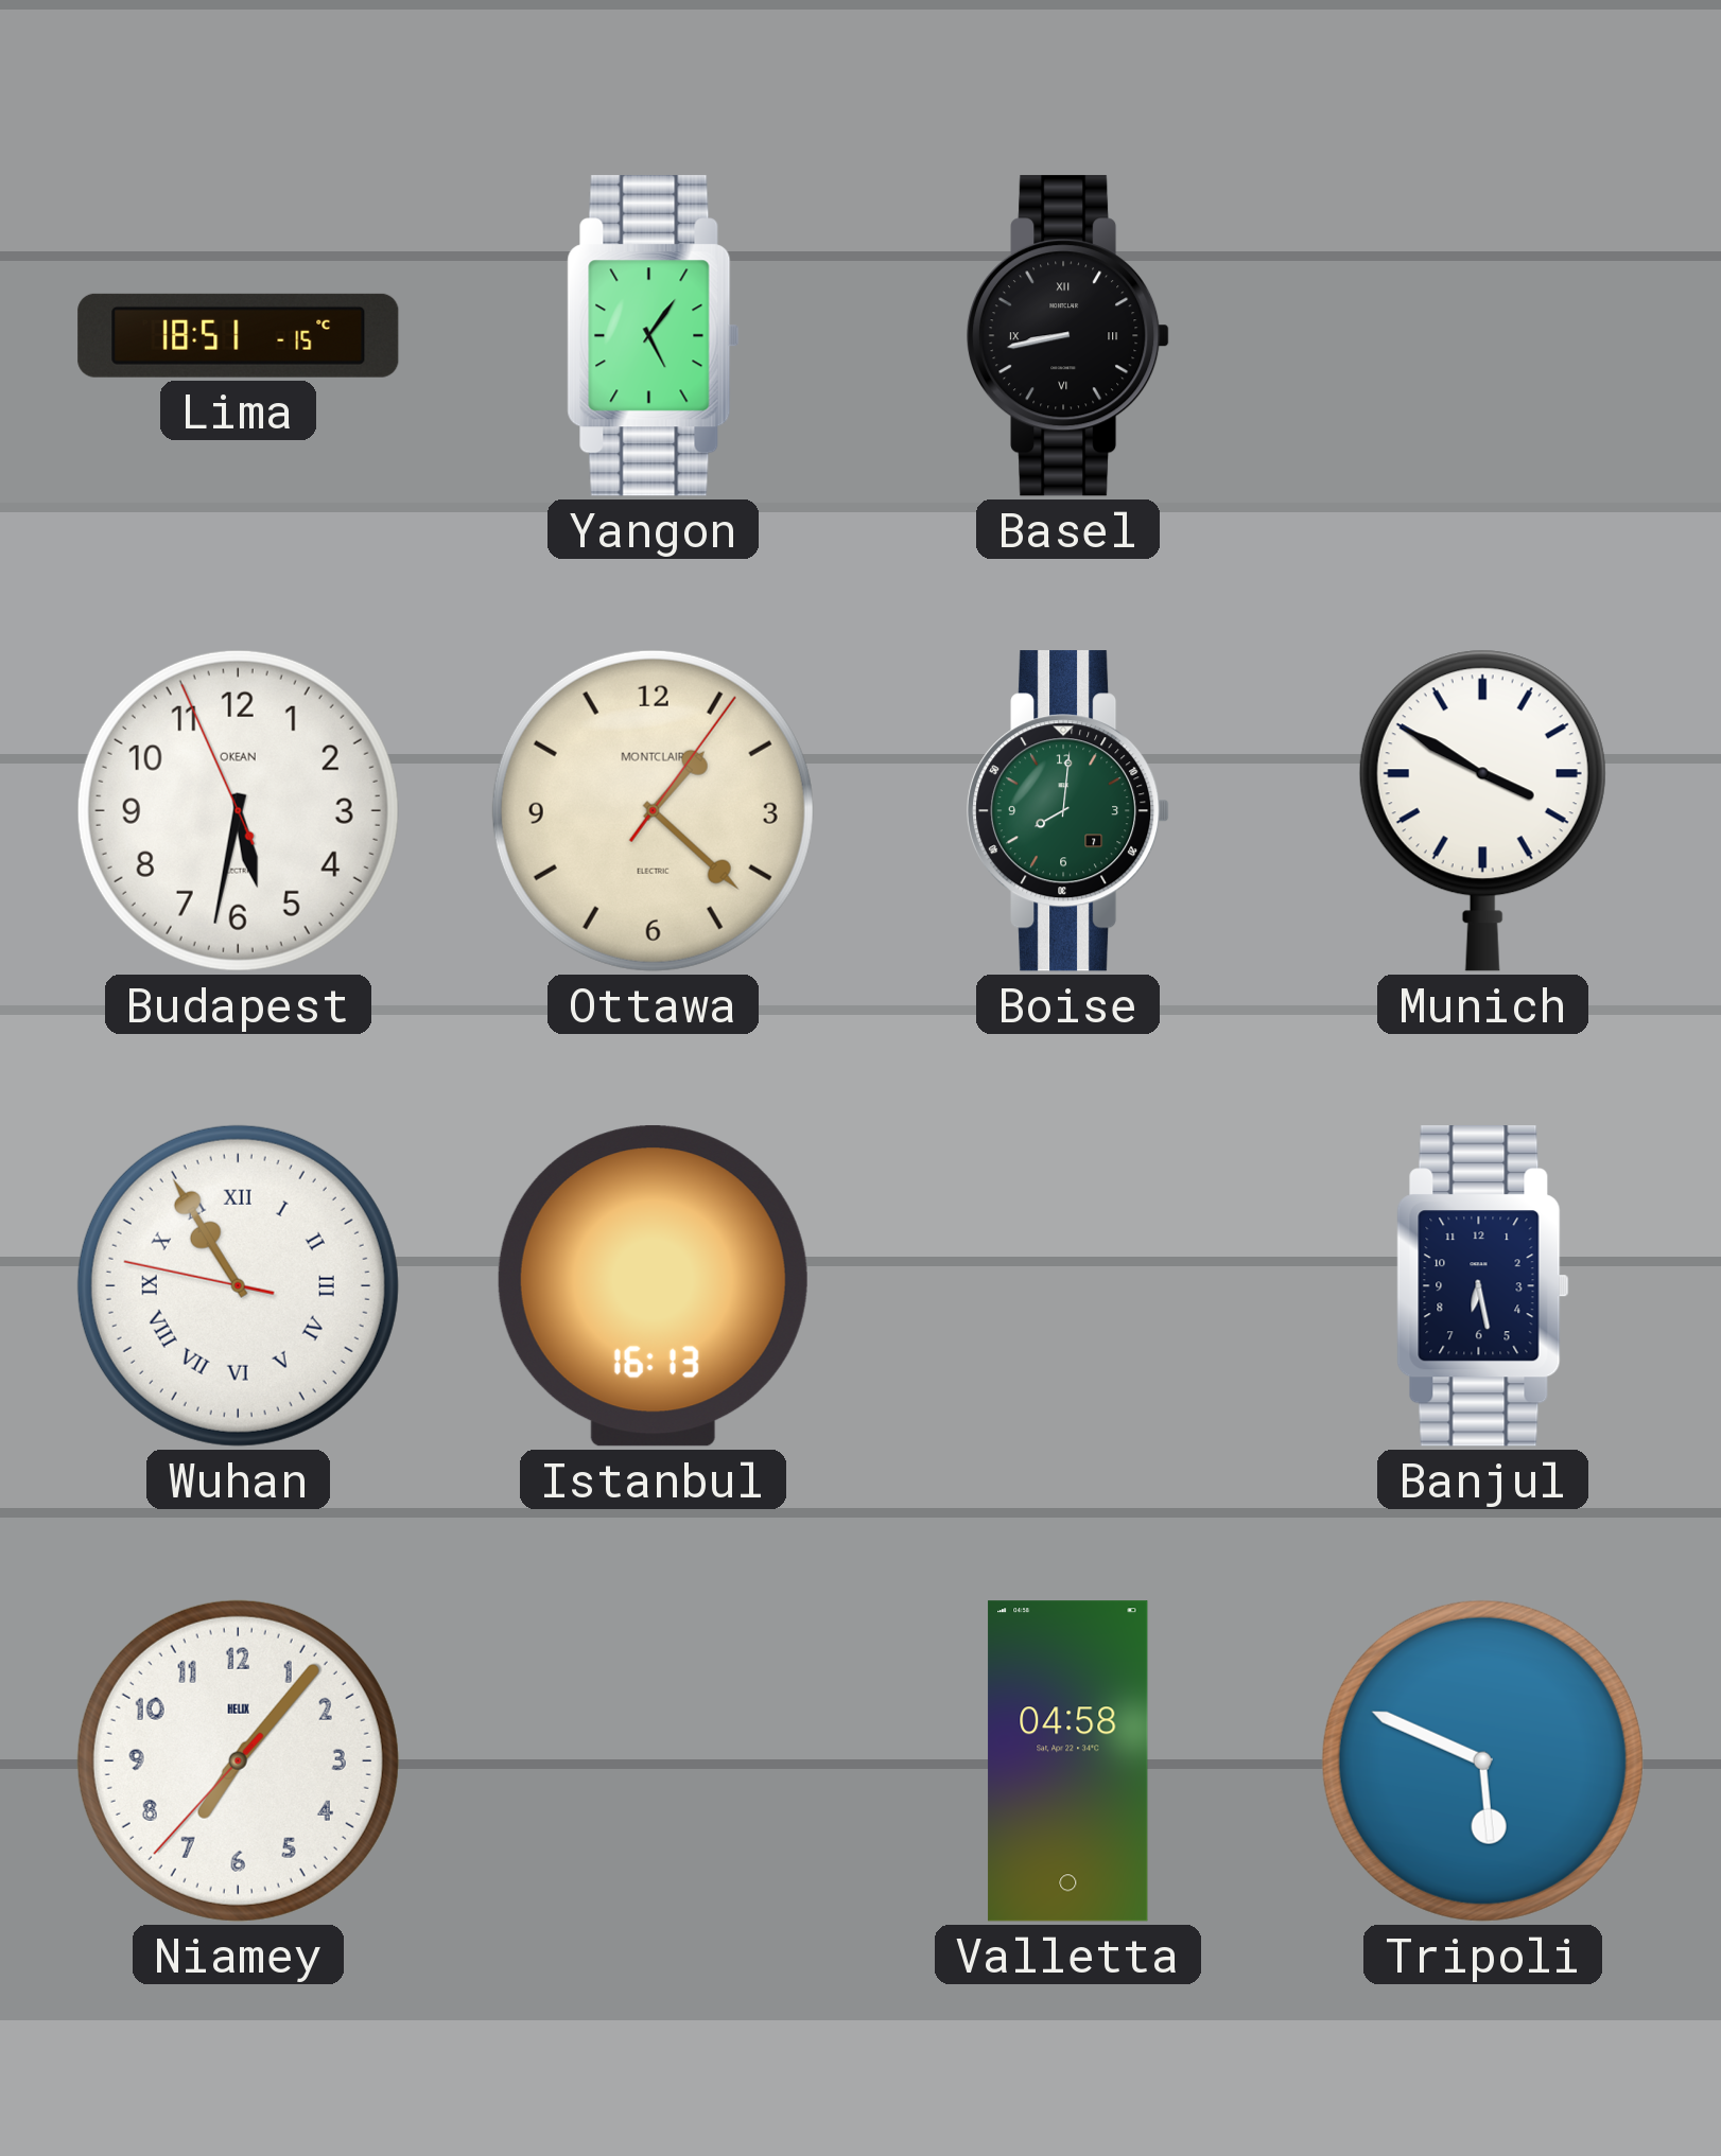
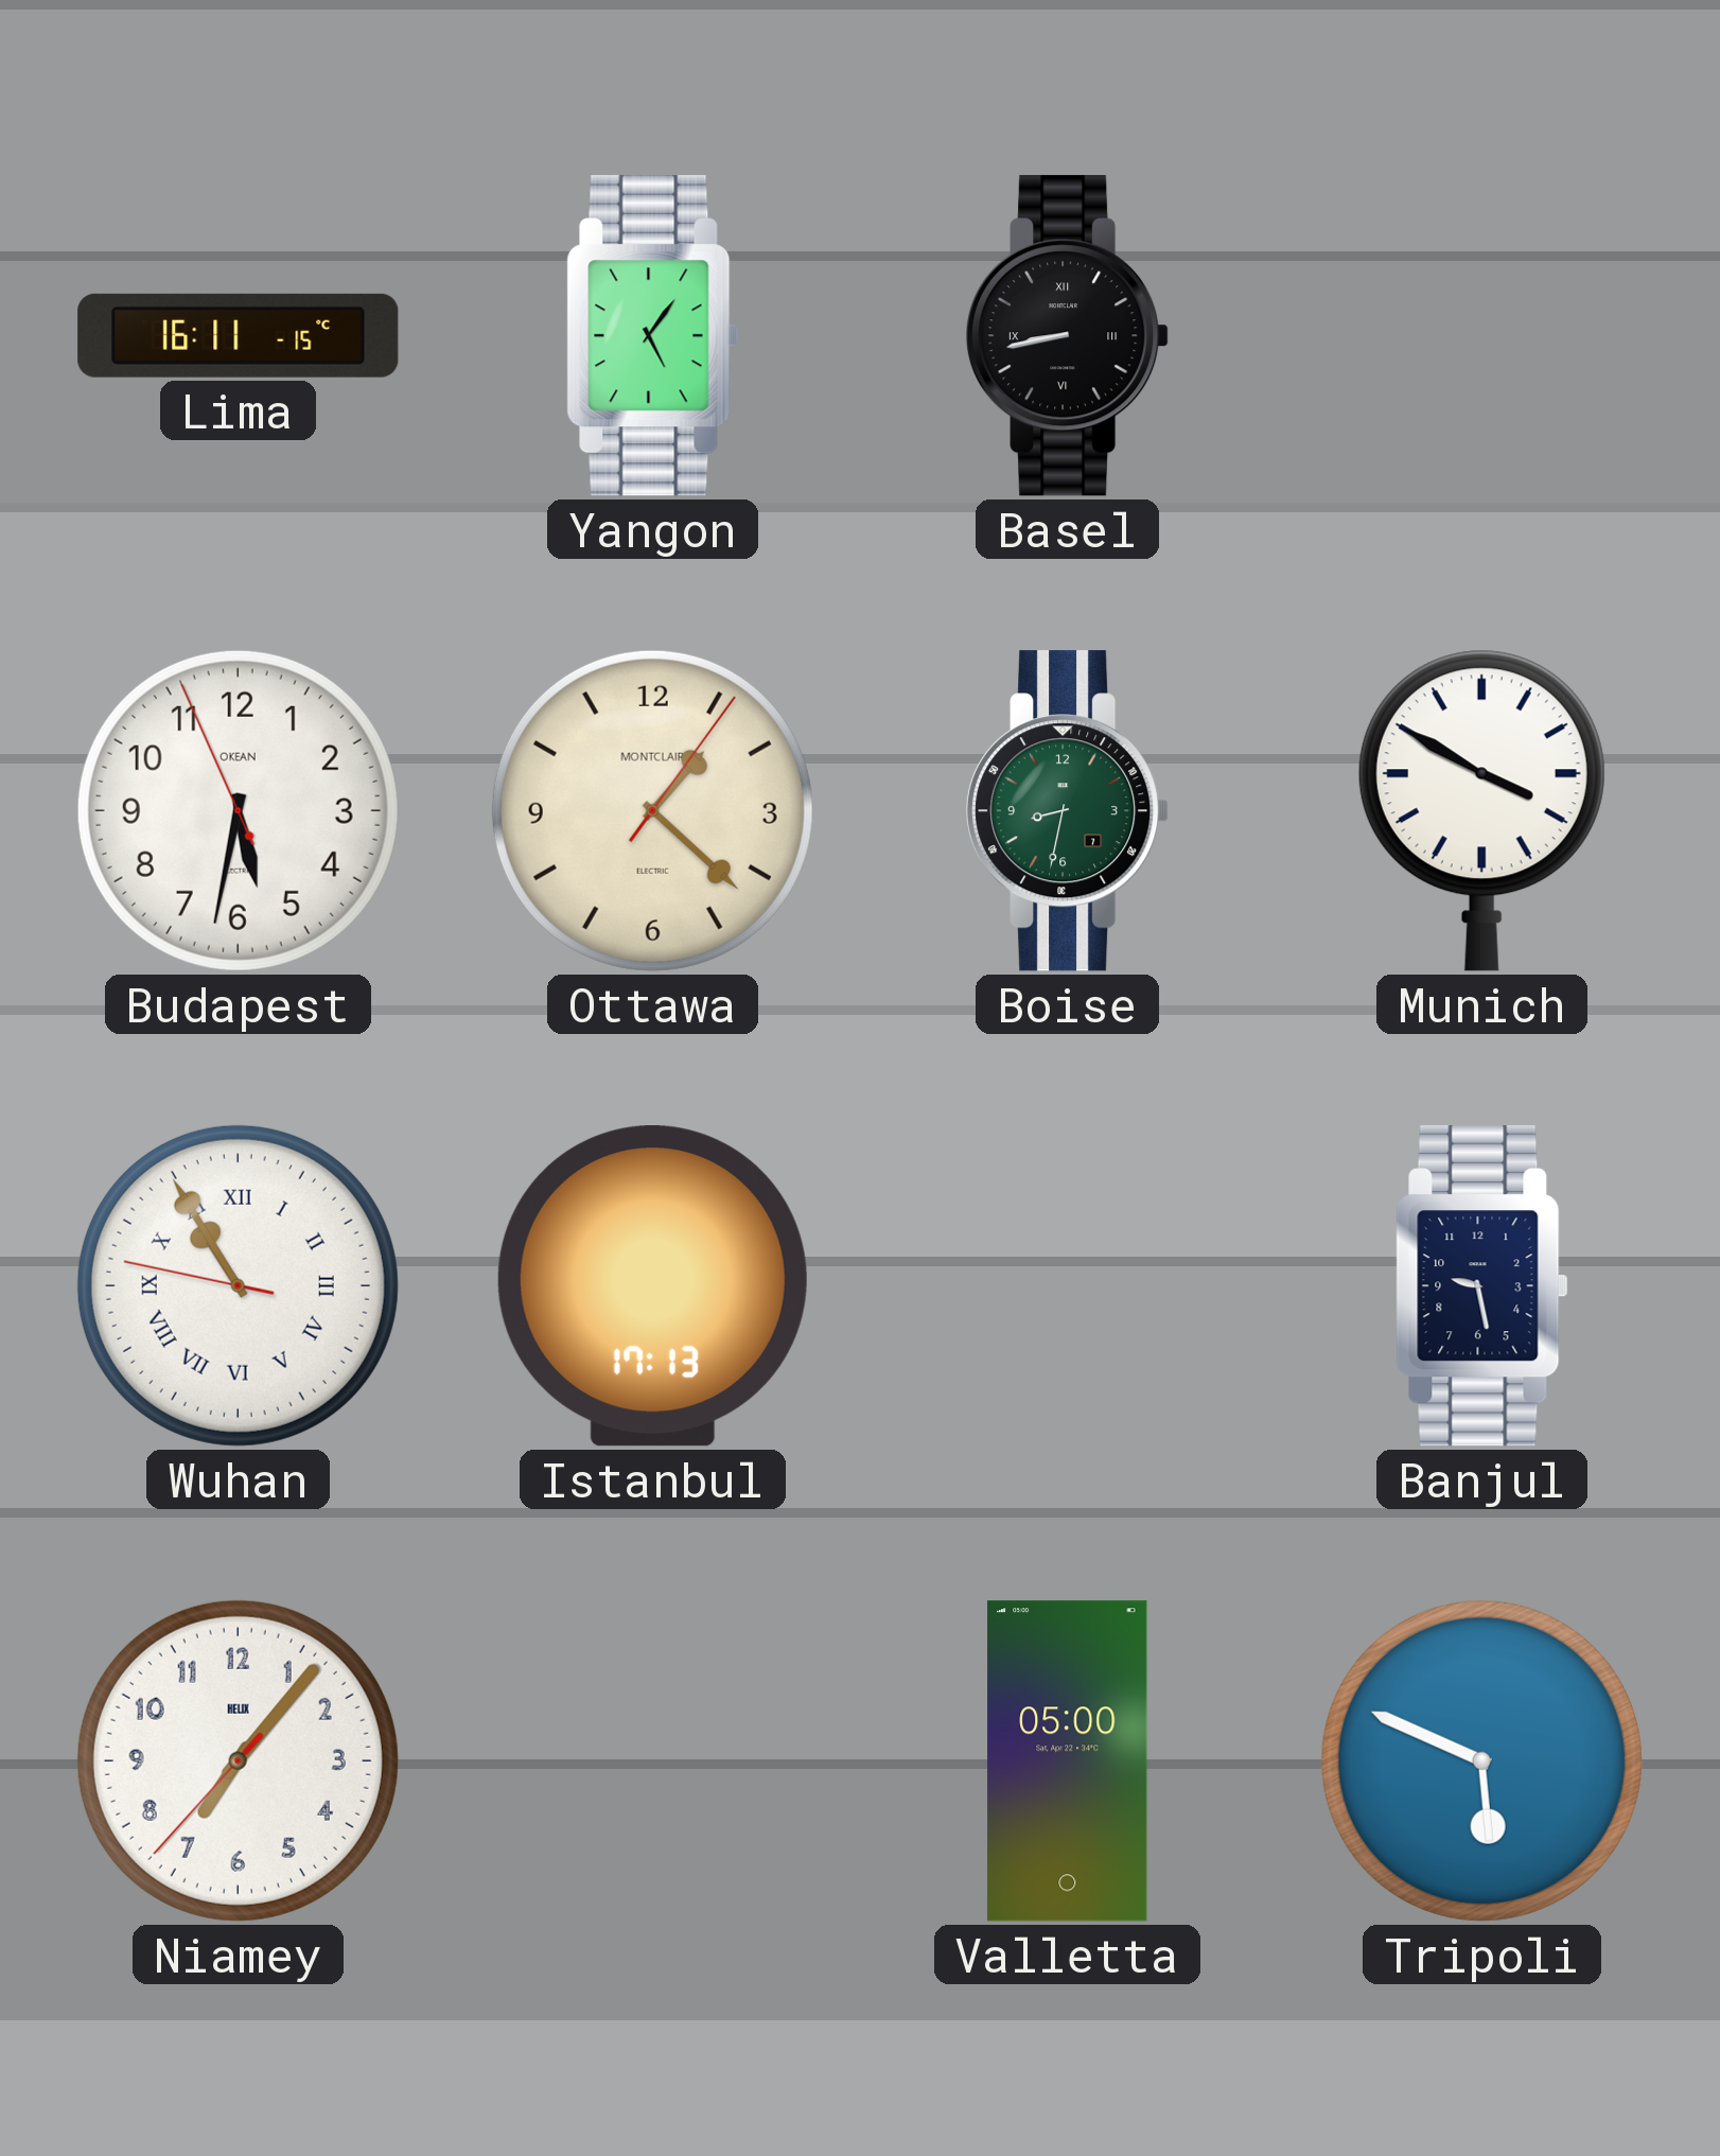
Lima: 18:51 -> 16:11 (239, 335)
Boise: 8:01 -> 8:32 (1069, 811)
Istanbul: 16:13 -> 17:13 (652, 1286)
Banjul: 6:28 -> 9:28 (1482, 1286)
Valletta: 04:58 -> 05:00 (1068, 1761)
